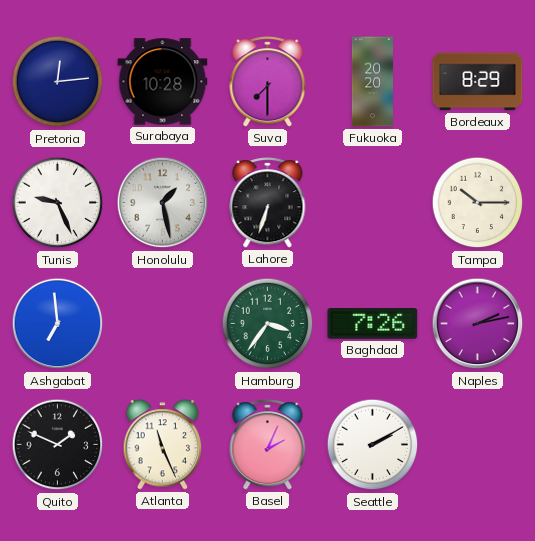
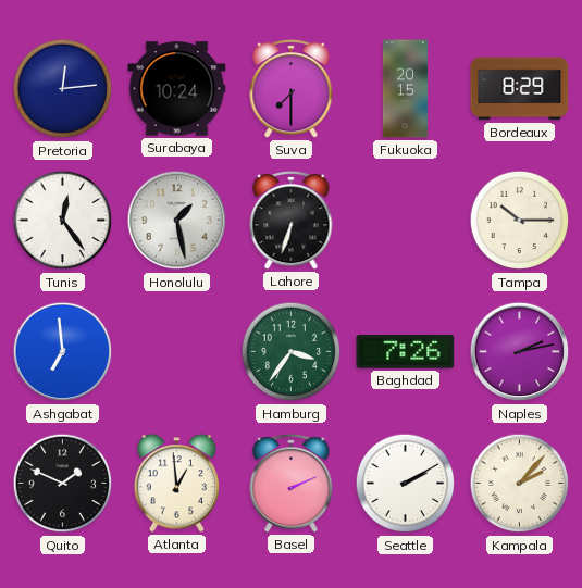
Surabaya: 10:28 -> 10:24 (177, 89)
Fukuoka: 20:20 -> 20:15 (405, 89)
Tunis: 9:26 -> 12:24 (63, 221)
Atlanta: 11:26 -> 12:59 (177, 484)
Basel: 2:04 -> 2:11 (292, 484)
Kampala: none -> 2:07 (520, 484)
